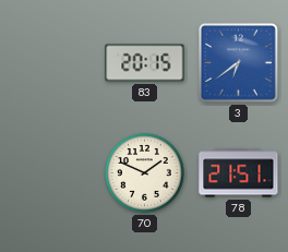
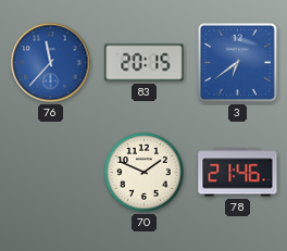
76: none -> 11:37 (51, 63)
78: 21:51 -> 21:46 (238, 173)
